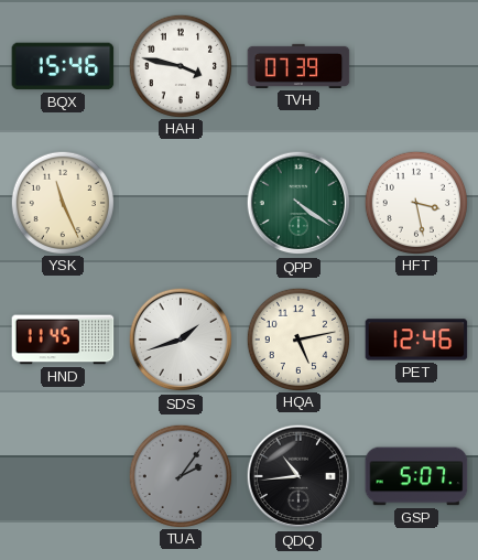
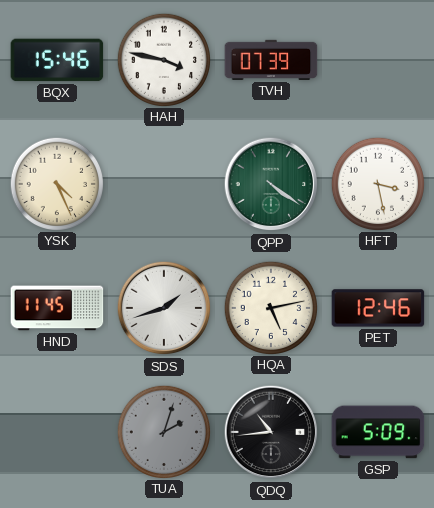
YSK: 11:26 -> 4:26 (56, 183)
TUA: 2:06 -> 2:03 (163, 431)
GSP: 5:07 -> 5:09 (378, 432)
